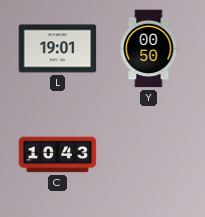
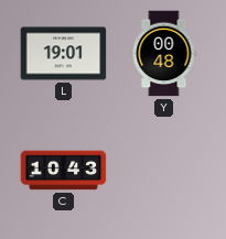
Y: 00:50 -> 00:48 (164, 54)
